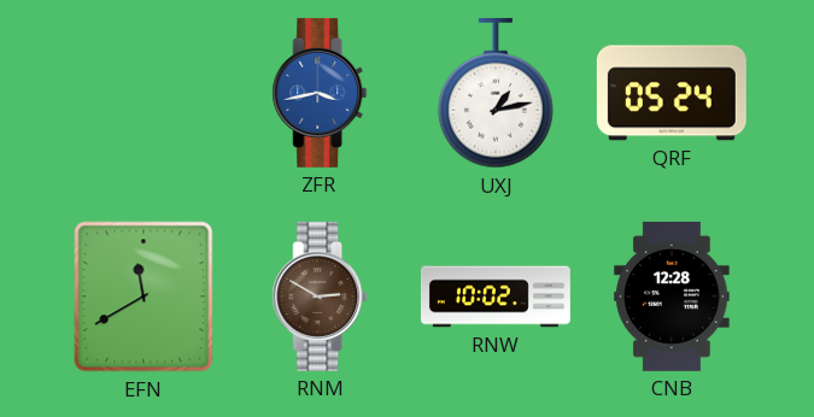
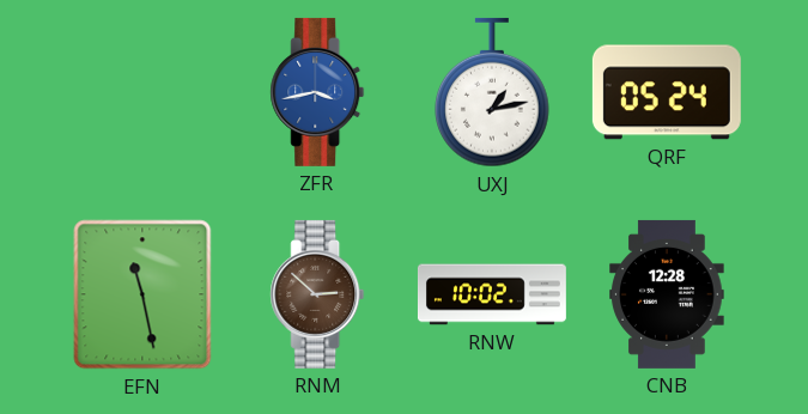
EFN: 11:40 -> 11:28 (142, 294)
RNM: 2:50 -> 2:52 (317, 294)
